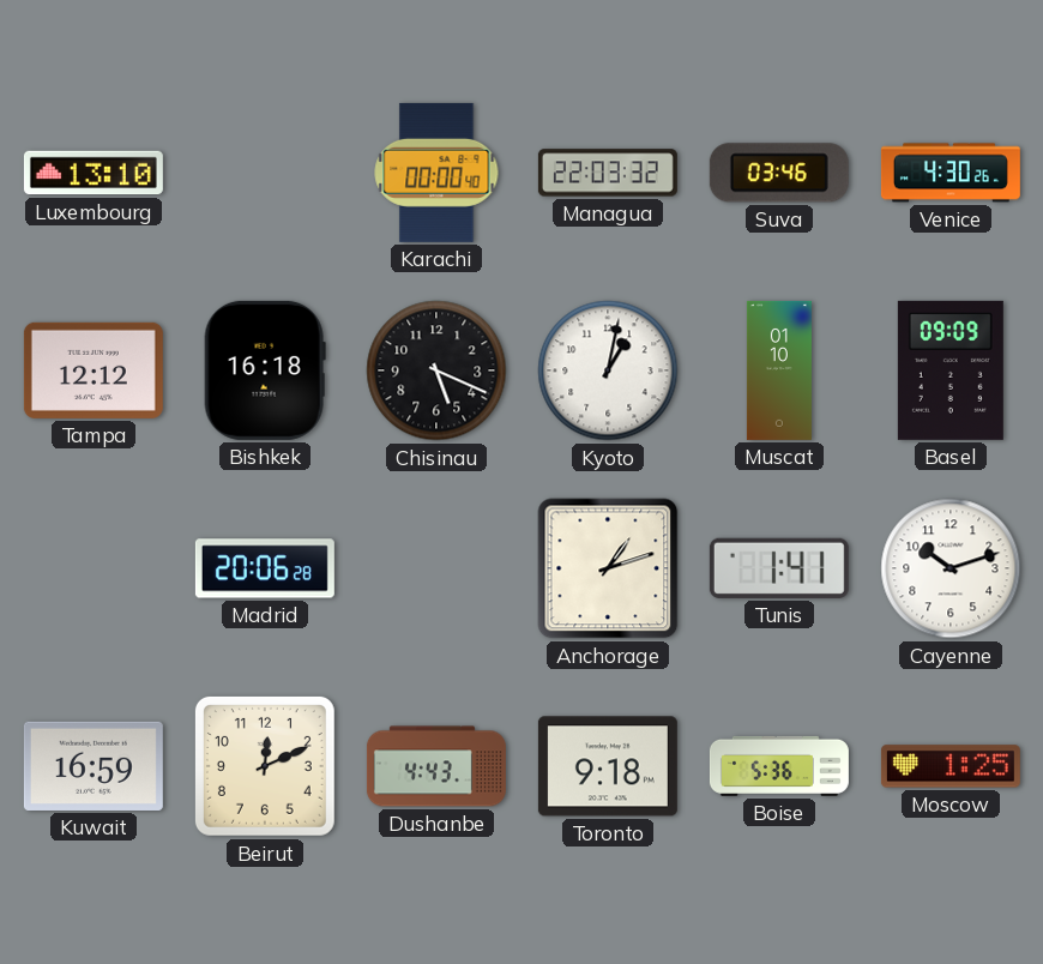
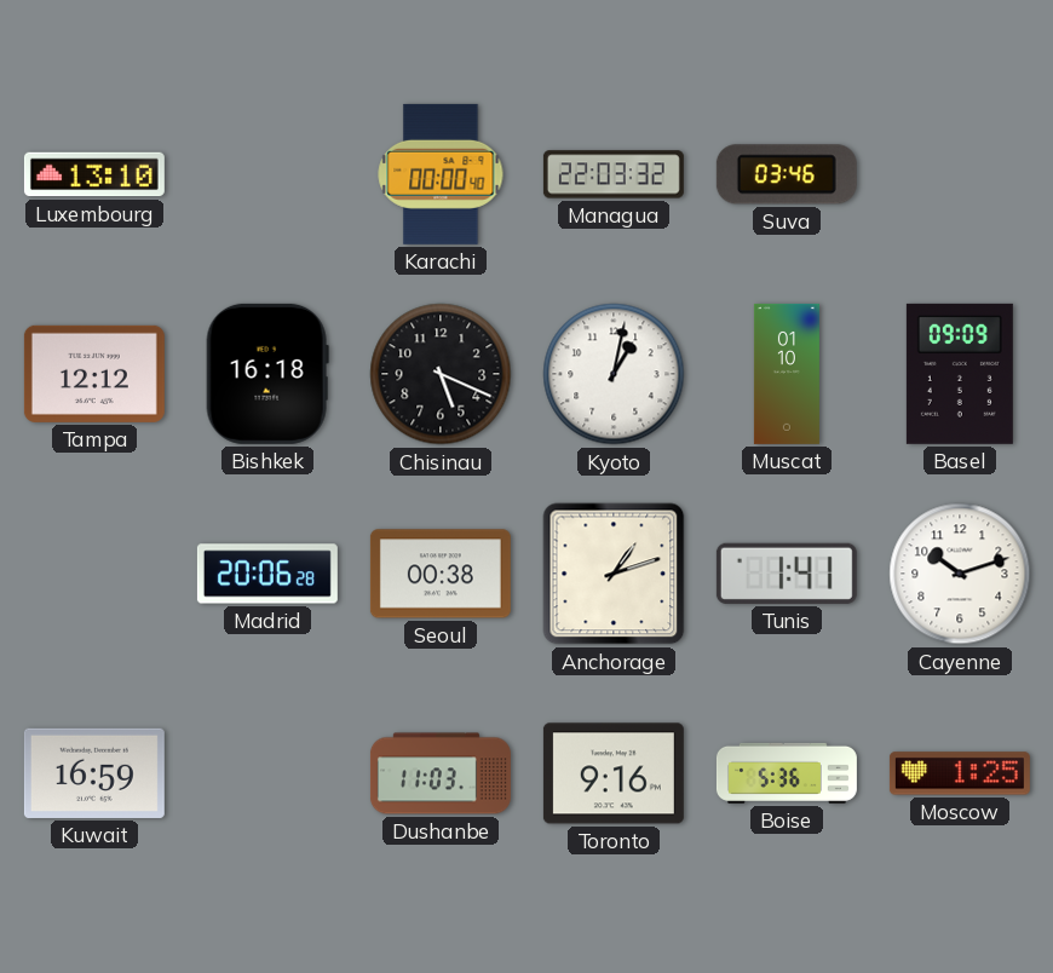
Venice: 4:30 -> none (951, 173)
Seoul: none -> 00:38 (441, 574)
Beirut: 12:11 -> none (265, 766)
Dushanbe: 4:43 -> 11:03 (441, 773)
Toronto: 9:18 -> 9:16 (614, 773)
